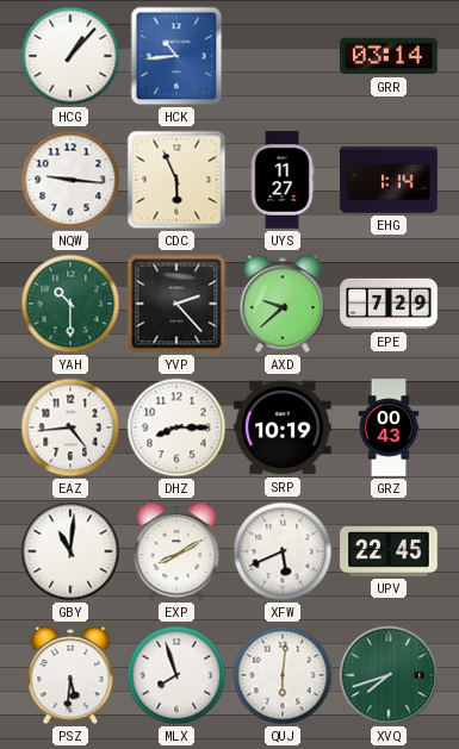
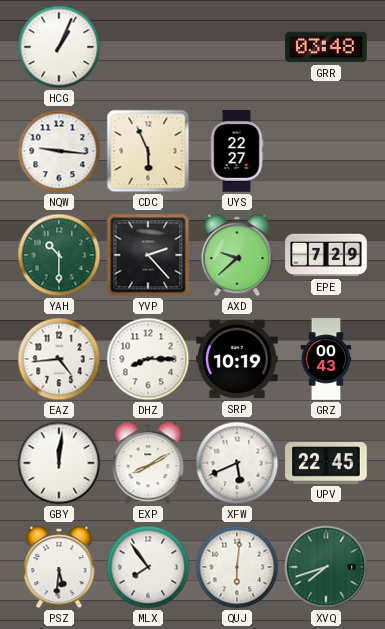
HCG: 1:07 -> 1:04 (59, 47)
HCK: 10:44 -> none (176, 56)
GRR: 03:14 -> 03:48 (326, 47)
UYS: 11:27 -> 22:27 (237, 151)
EHG: 1:14 -> none (389, 180)
GBY: 11:01 -> 12:01 (59, 463)
MLX: 7:57 -> 7:54 (148, 567)
